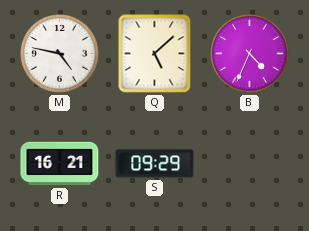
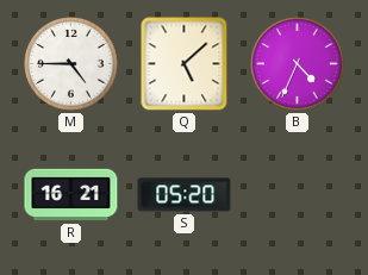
M: 4:47 -> 4:45 (71, 64)
S: 09:29 -> 05:20 (185, 195)
